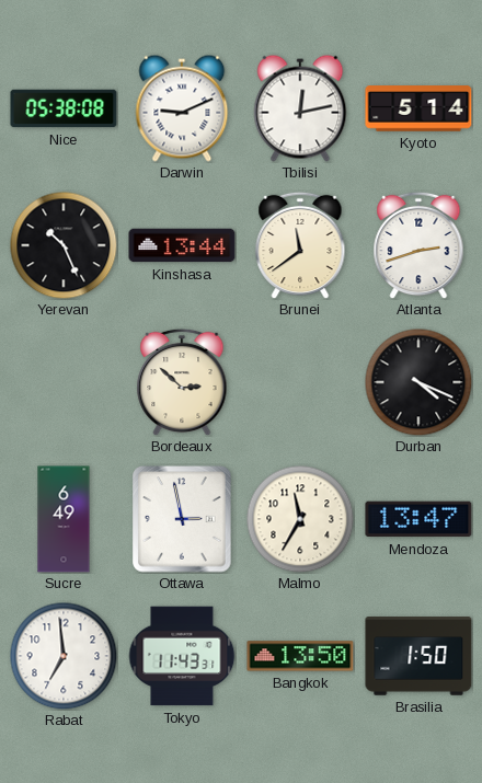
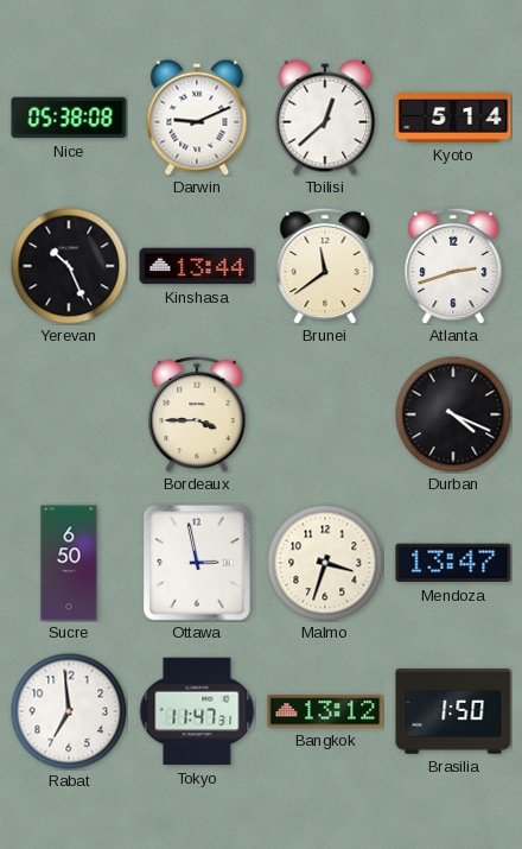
Tbilisi: 12:13 -> 12:38 (325, 118)
Bordeaux: 2:52 -> 3:45 (197, 414)
Sucre: 6:49 -> 6:50 (69, 563)
Malmo: 11:35 -> 3:33 (325, 563)
Tokyo: 11:43 -> 11:47 (197, 711)
Bangkok: 13:50 -> 13:12 (325, 711)
